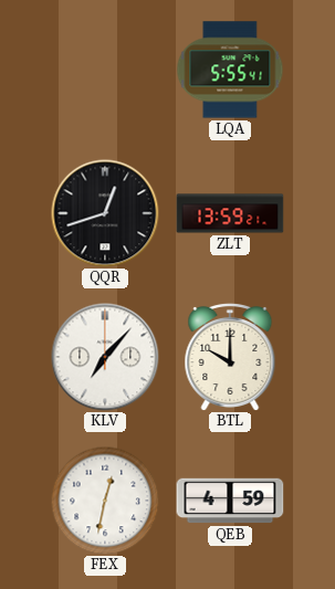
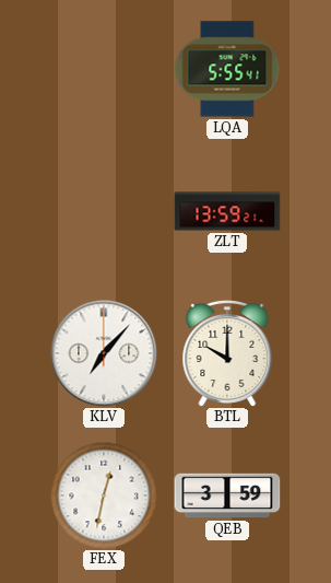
QQR: 12:42 -> none (105, 213)
QEB: 4:59 -> 3:59 (227, 495)
